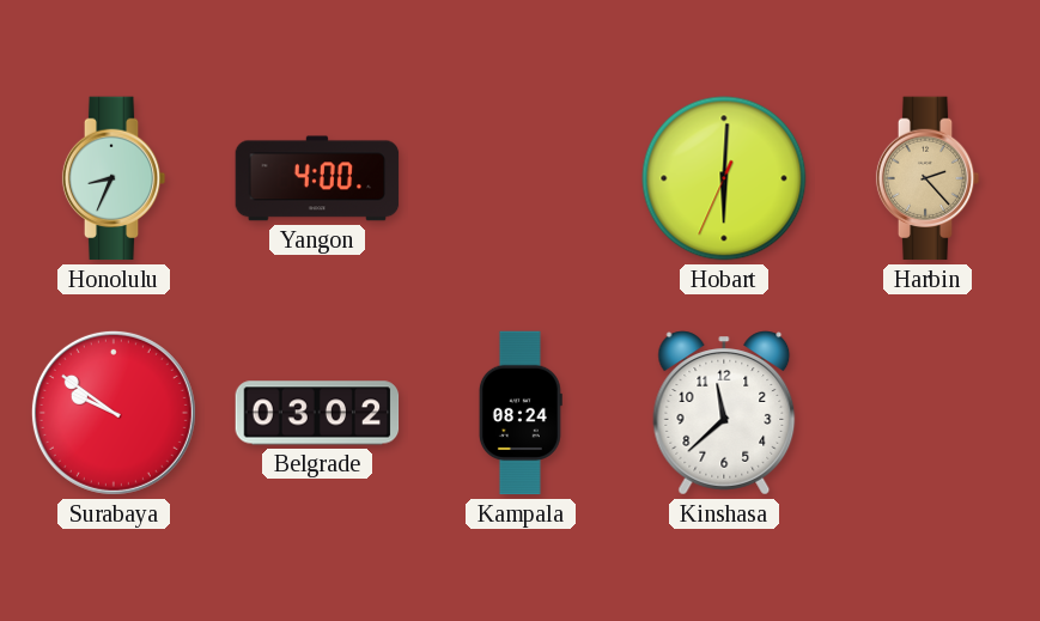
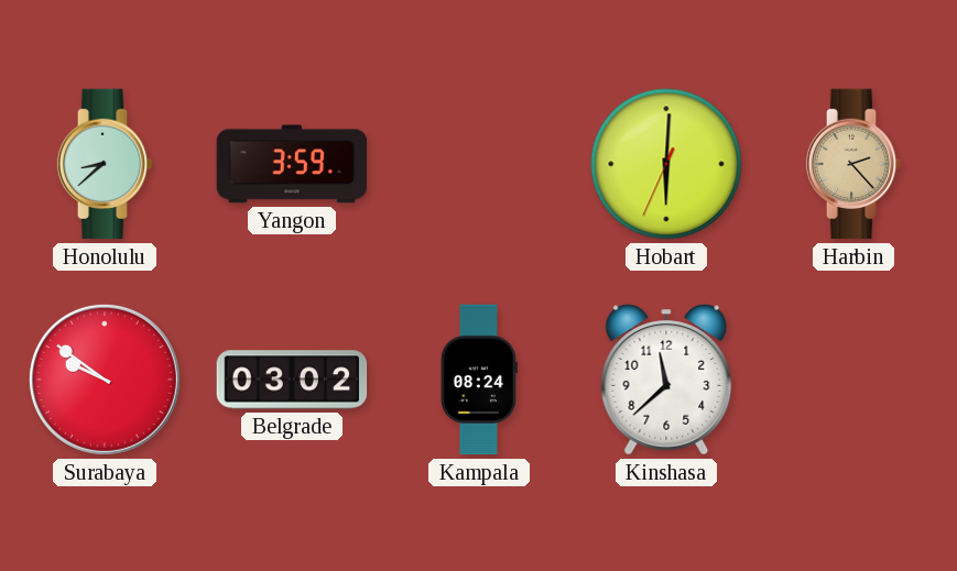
Honolulu: 8:34 -> 8:38 (105, 164)
Yangon: 4:00 -> 3:59 (292, 164)
